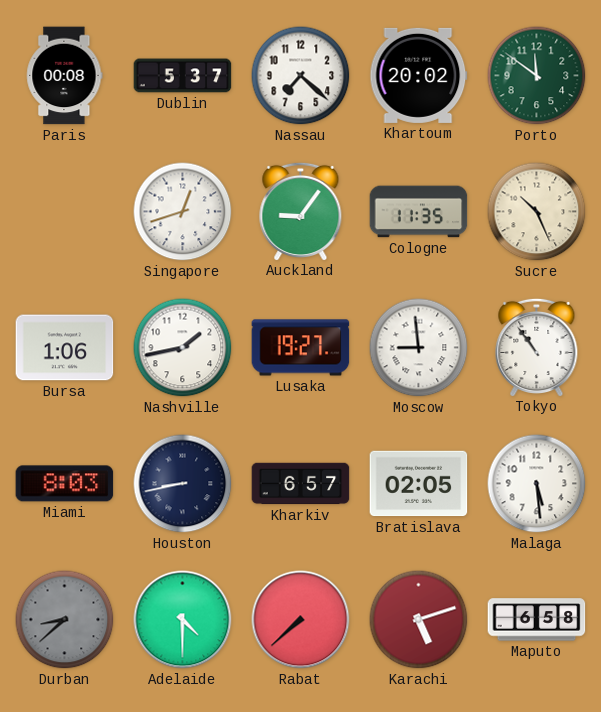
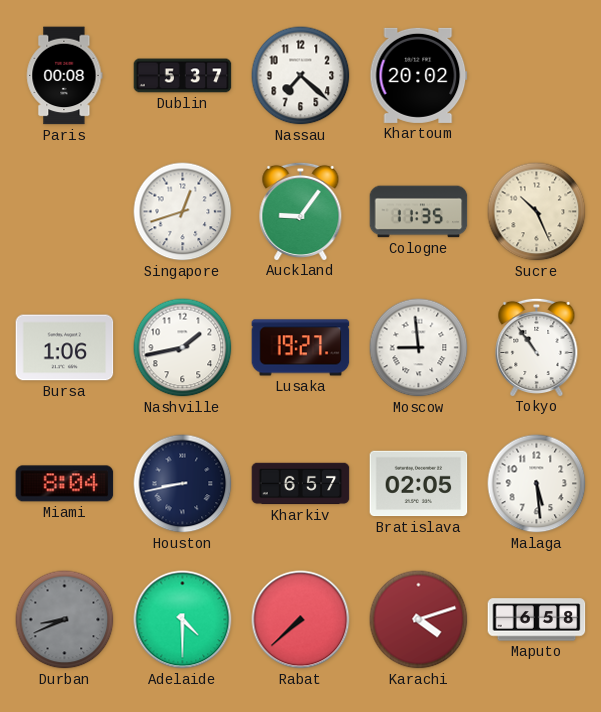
Porto: 11:51 -> none (537, 76)
Miami: 8:03 -> 8:04 (65, 484)
Durban: 8:38 -> 8:41 (65, 620)
Karachi: 5:12 -> 4:12 (419, 620)
